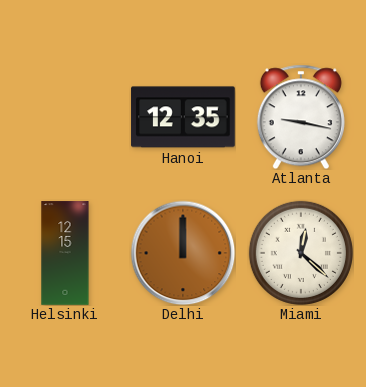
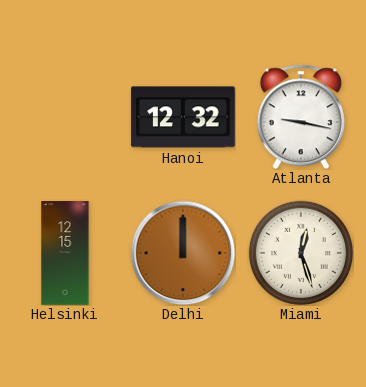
Hanoi: 12:35 -> 12:32 (183, 117)
Miami: 12:22 -> 12:27 (301, 253)
